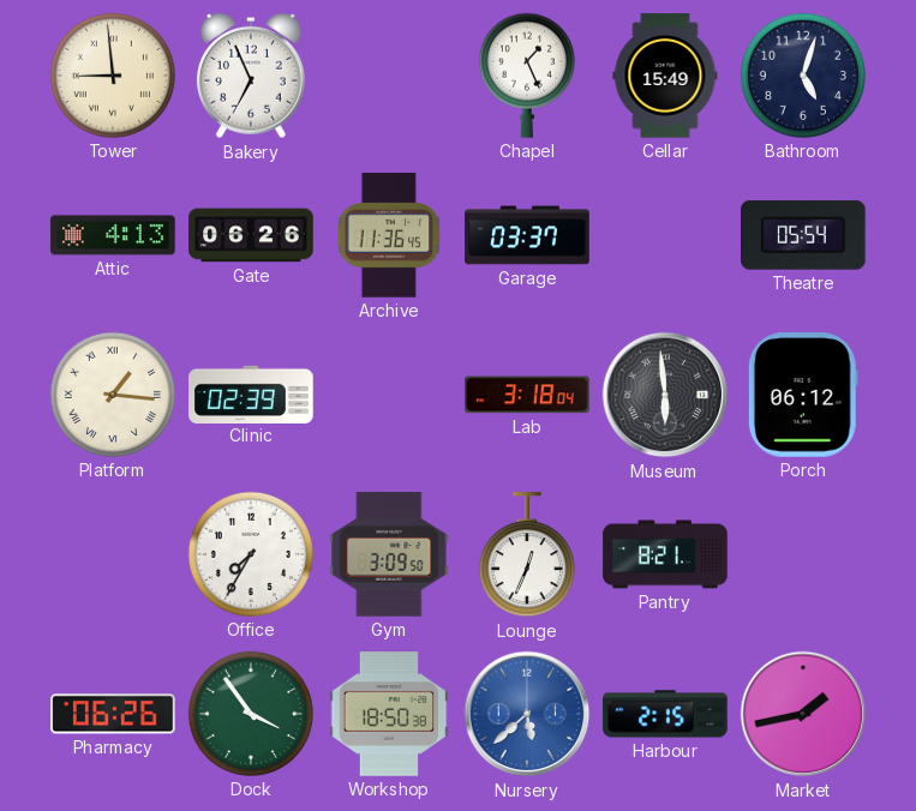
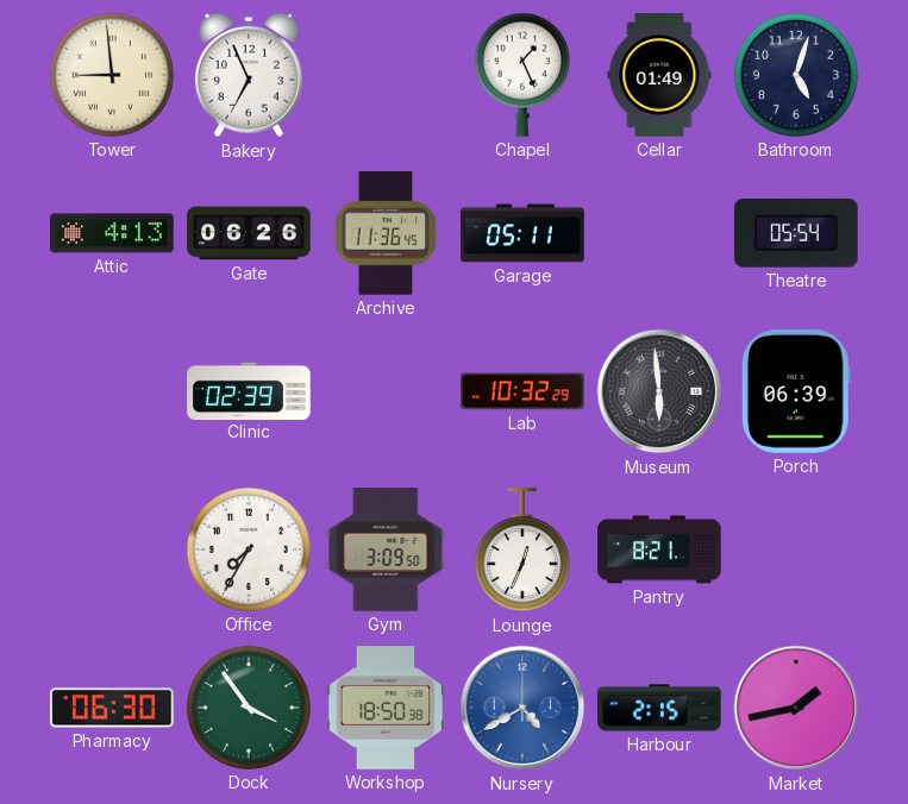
Cellar: 15:49 -> 01:49 (659, 75)
Garage: 03:37 -> 05:11 (522, 233)
Platform: 1:16 -> none (113, 395)
Lab: 3:18 -> 10:32 (522, 391)
Porch: 06:12 -> 06:39 (796, 391)
Pharmacy: 06:26 -> 06:30 (112, 708)
Nursery: 5:38 -> 4:40 (522, 708)
